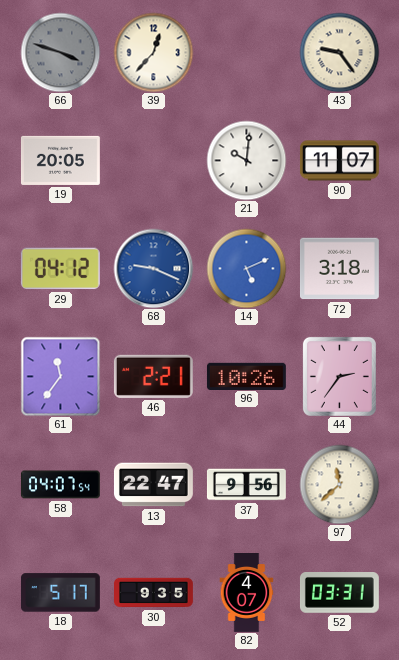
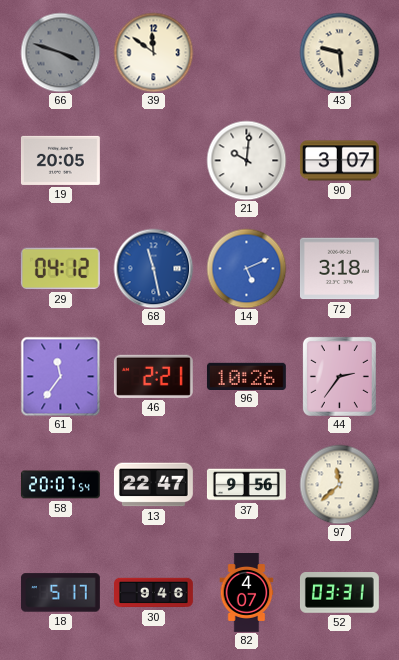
39: 12:37 -> 11:51 (153, 52)
43: 9:24 -> 9:29 (339, 52)
90: 11:07 -> 3:07 (339, 161)
68: 9:19 -> 11:28 (153, 268)
58: 04:07 -> 20:07 (60, 485)
30: 9:35 -> 9:46 (154, 593)
